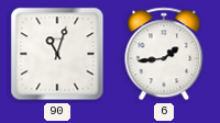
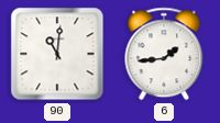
90: 11:03 -> 11:01 (57, 54)
